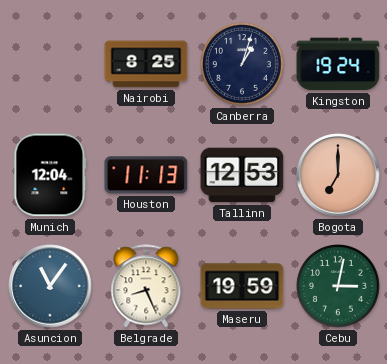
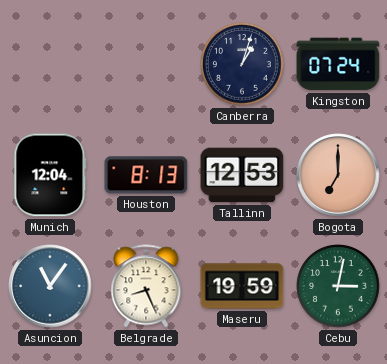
Nairobi: 8:25 -> none (146, 64)
Kingston: 19:24 -> 07:24 (338, 64)
Houston: 11:13 -> 8:13 (146, 175)
